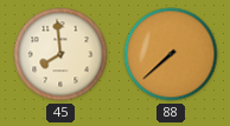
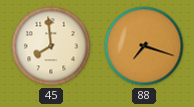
88: 7:38 -> 7:18 (144, 46)
